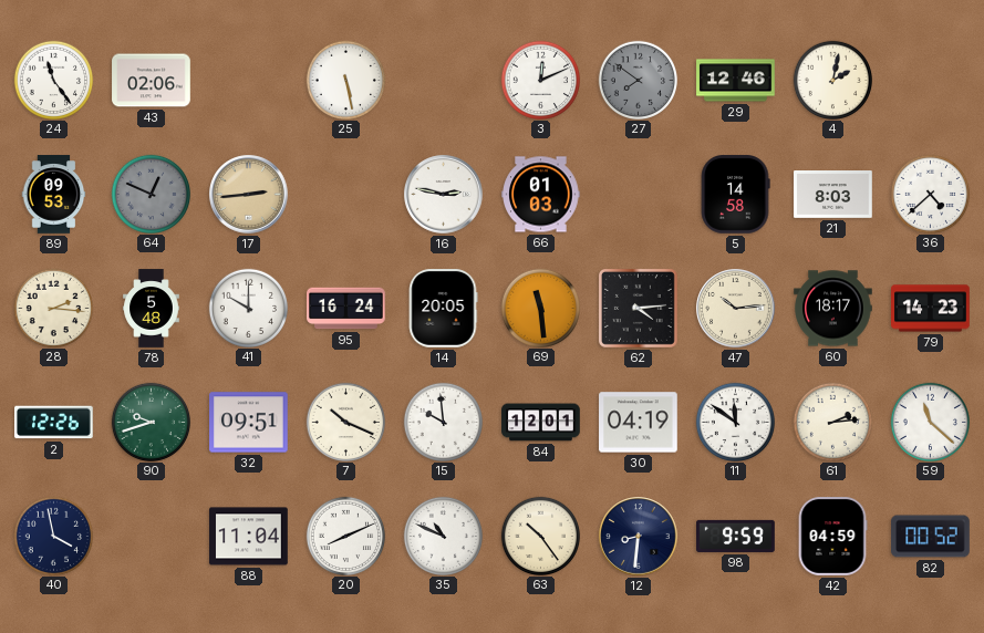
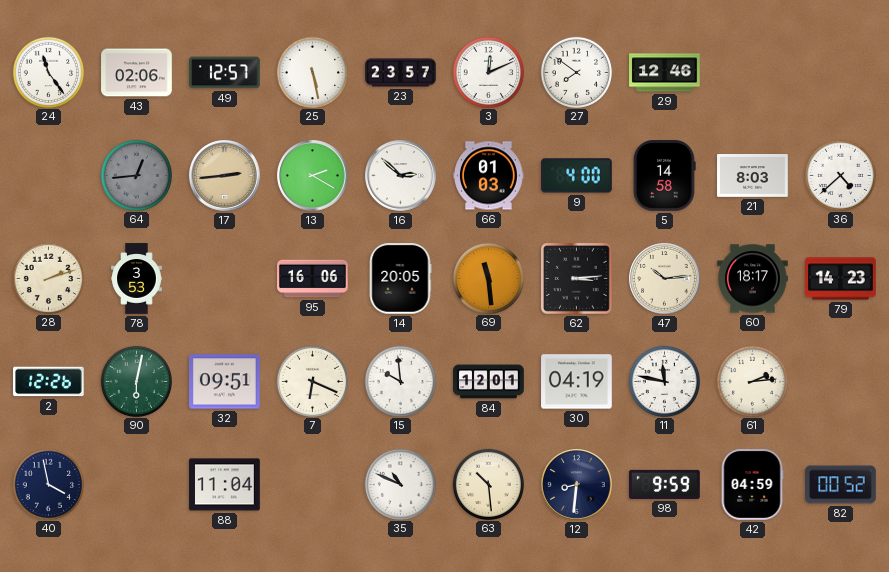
49: none -> 12:57 (225, 73)
23: none -> 23:57 (401, 73)
27 dial: grey -> white (576, 72)
4: 2:02 -> none (832, 80)
89: 09:53 -> none (54, 195)
64: 12:49 -> 12:44 (136, 175)
13: none -> 2:20 (313, 176)
16: 2:47 -> 2:52 (401, 176)
9: none -> 4:00 (577, 176)
28: 2:16 -> 2:12 (48, 278)
78: 5:48 -> 3:53 (137, 279)
41: 10:00 -> none (248, 308)
95: 16:24 -> 16:06 (313, 279)
62: 4:14 -> 3:14 (576, 278)
90: 9:42 -> 6:02 (136, 381)
7: 10:19 -> 6:19 (312, 381)
11: 11:51 -> 11:47 (664, 381)
59: 11:22 -> none (930, 422)
20: 8:11 -> none (345, 536)
63: 10:24 -> 10:29 (488, 484)
